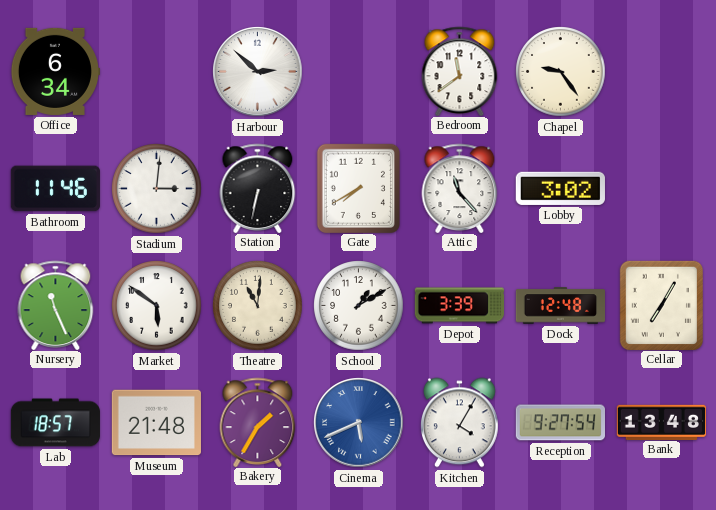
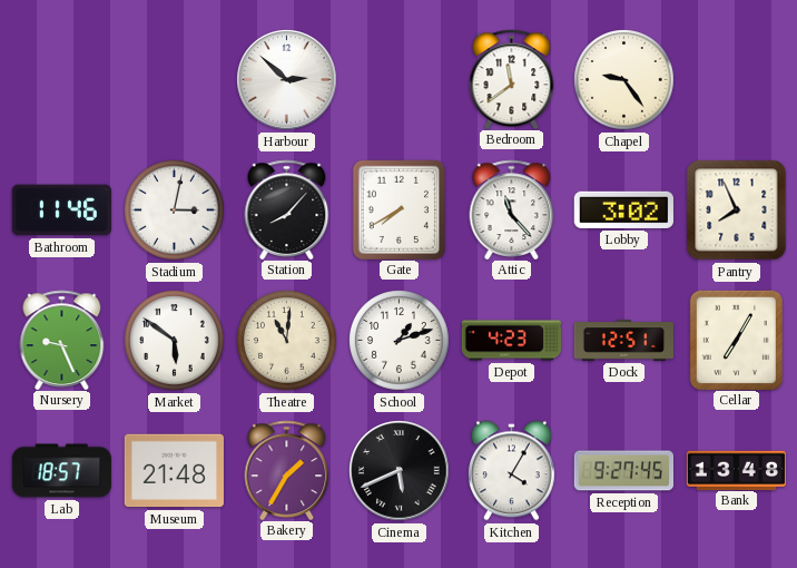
Office: 6:34 -> none (54, 71)
Stadium: 3:01 -> 3:02 (175, 210)
Station: 6:32 -> 8:07 (287, 209)
Pantry: none -> 7:56 (737, 210)
Nursery: 11:26 -> 9:26 (62, 340)
School: 1:10 -> 1:12 (400, 341)
Depot: 3:39 -> 4:23 (511, 341)
Dock: 12:48 -> 12:51 (624, 341)
Cinema dial: blue -> black (400, 471)
Reception: 9:27:54 -> 9:27:45 (623, 471)
